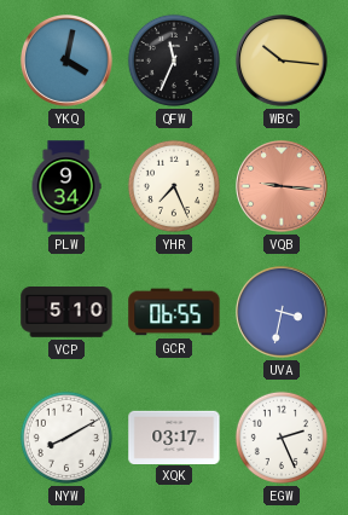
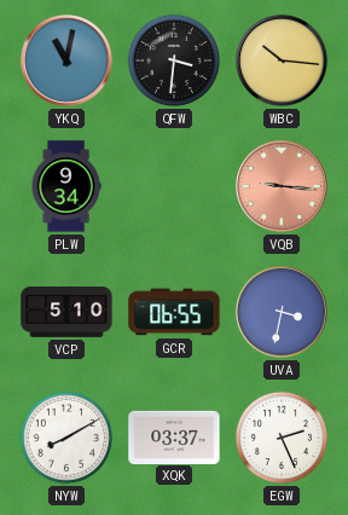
YKQ: 4:02 -> 11:02 (68, 62)
QFW: 11:34 -> 3:31 (174, 60)
YHR: 7:26 -> none (174, 186)
XQK: 03:17 -> 03:37 (174, 436)
